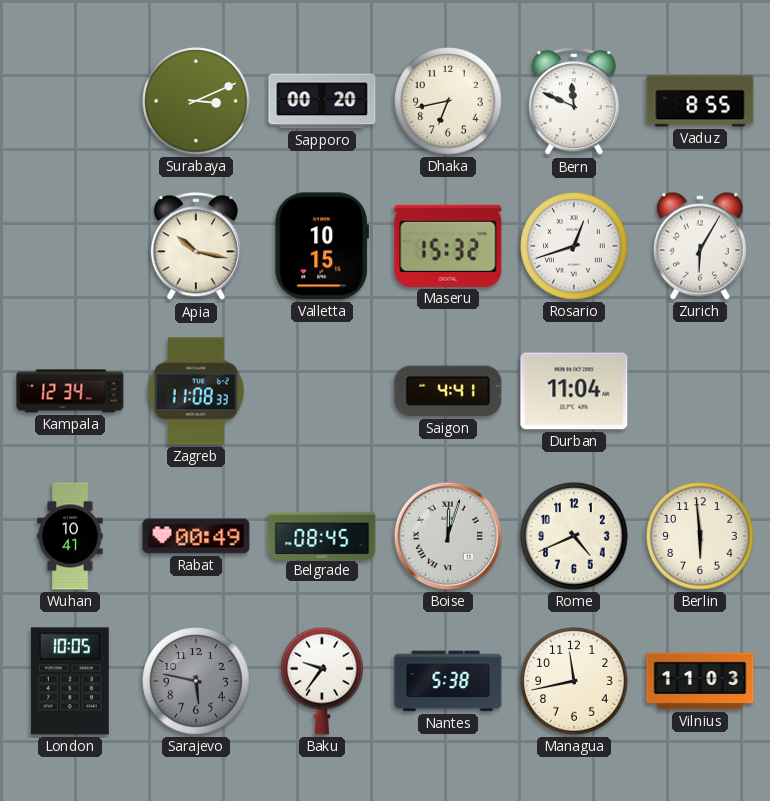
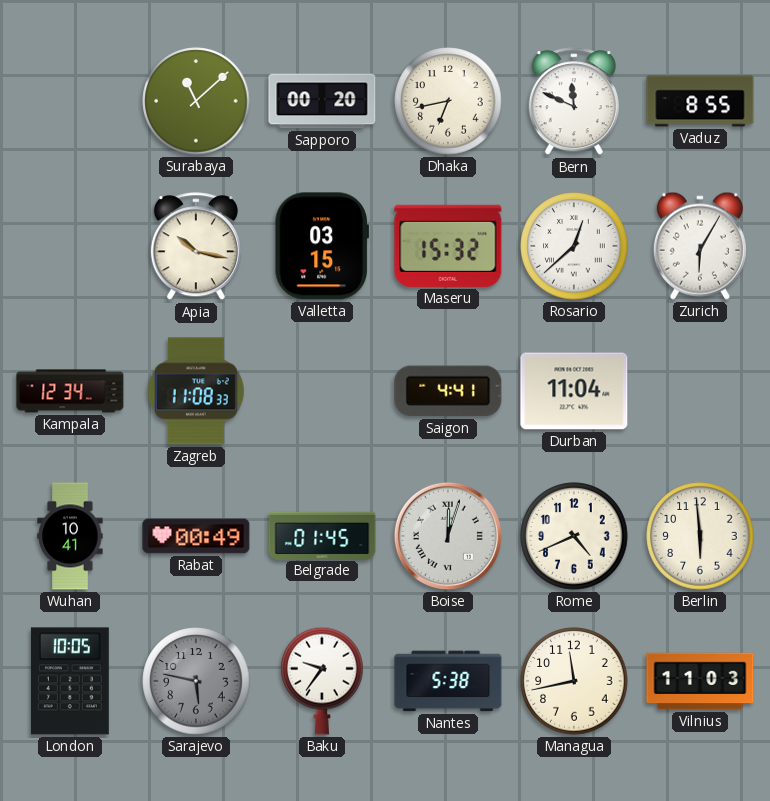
Surabaya: 3:11 -> 11:08 (196, 101)
Valletta: 10:15 -> 03:15 (321, 246)
Rosario: 12:42 -> 12:38 (574, 246)
Belgrade: 08:45 -> 01:45 (322, 535)
